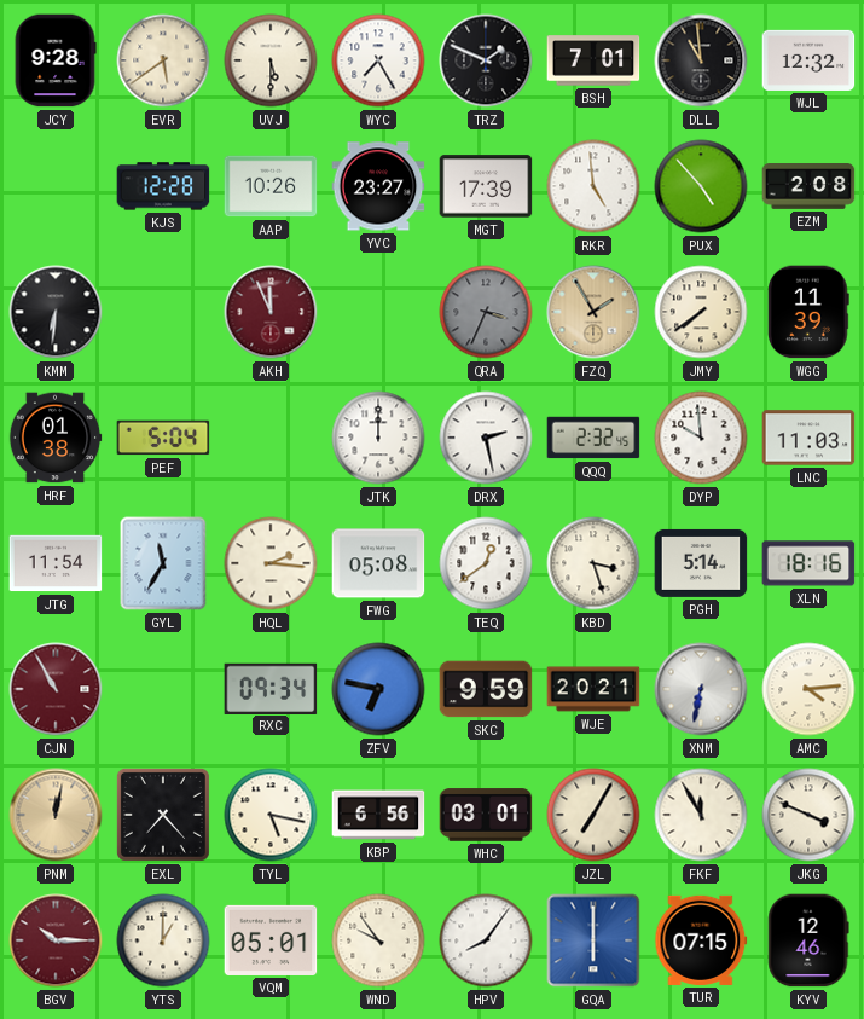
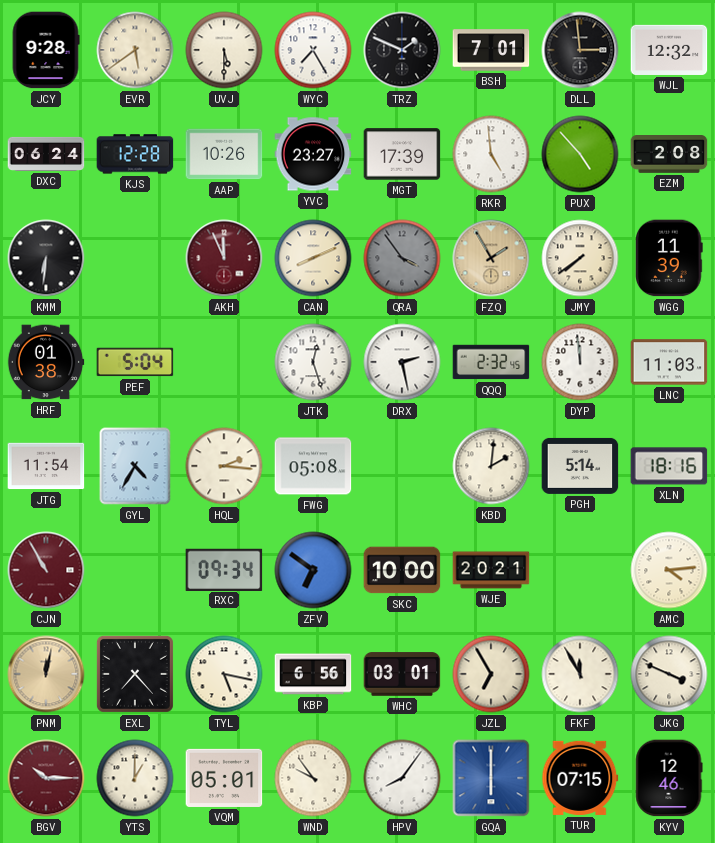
DLL: 10:59 -> 2:59 (580, 50)
DXC: none -> 06:24 (46, 154)
CAN: none -> 8:11 (313, 258)
QRA: 3:34 -> 3:54 (402, 258)
JTK: 12:00 -> 12:27 (313, 362)
DYP: 9:59 -> 11:59 (580, 362)
GYL: 11:35 -> 4:35 (135, 466)
TEQ: 12:39 -> none (486, 563)
KBD: 3:27 -> 2:01 (491, 466)
ZFV: 6:47 -> 6:51 (313, 570)
SKC: 9:59 -> 10:00 (402, 570)
XNM: 6:32 -> none (701, 689)
JZL: 7:05 -> 6:55 (491, 674)
